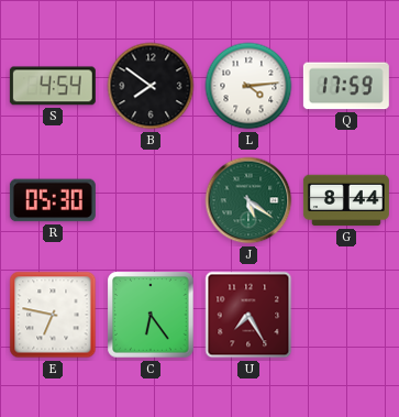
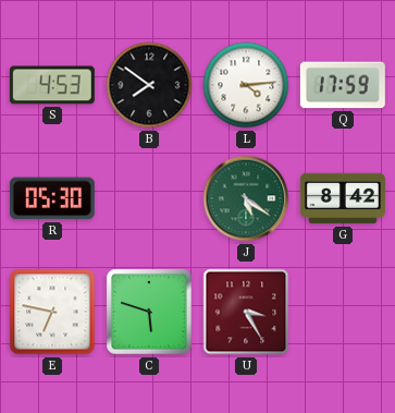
S: 4:54 -> 4:53 (52, 85)
G: 8:44 -> 8:42 (343, 198)
C: 6:24 -> 5:48 (149, 312)
U: 7:25 -> 3:25 (246, 312)
